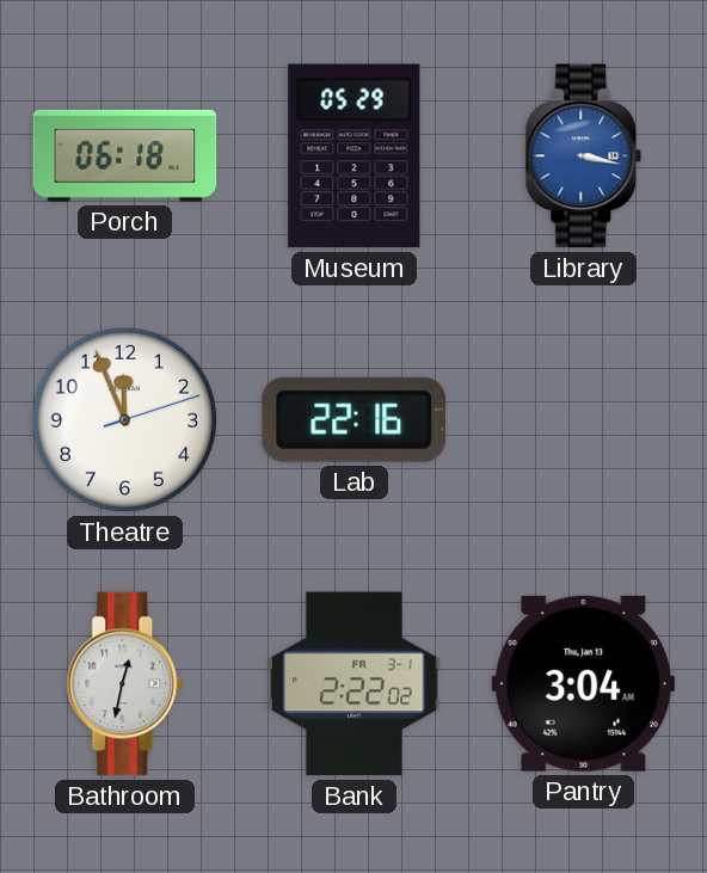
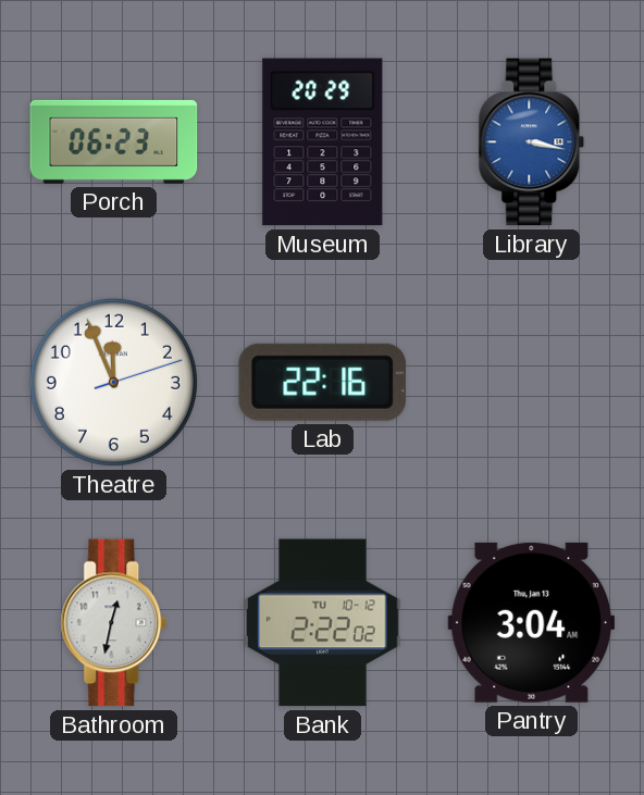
Porch: 06:18 -> 06:23 (114, 141)
Museum: 05:29 -> 20:29 (323, 142)
Bank date: FR 3-1 -> TU 10-12 (323, 623)
